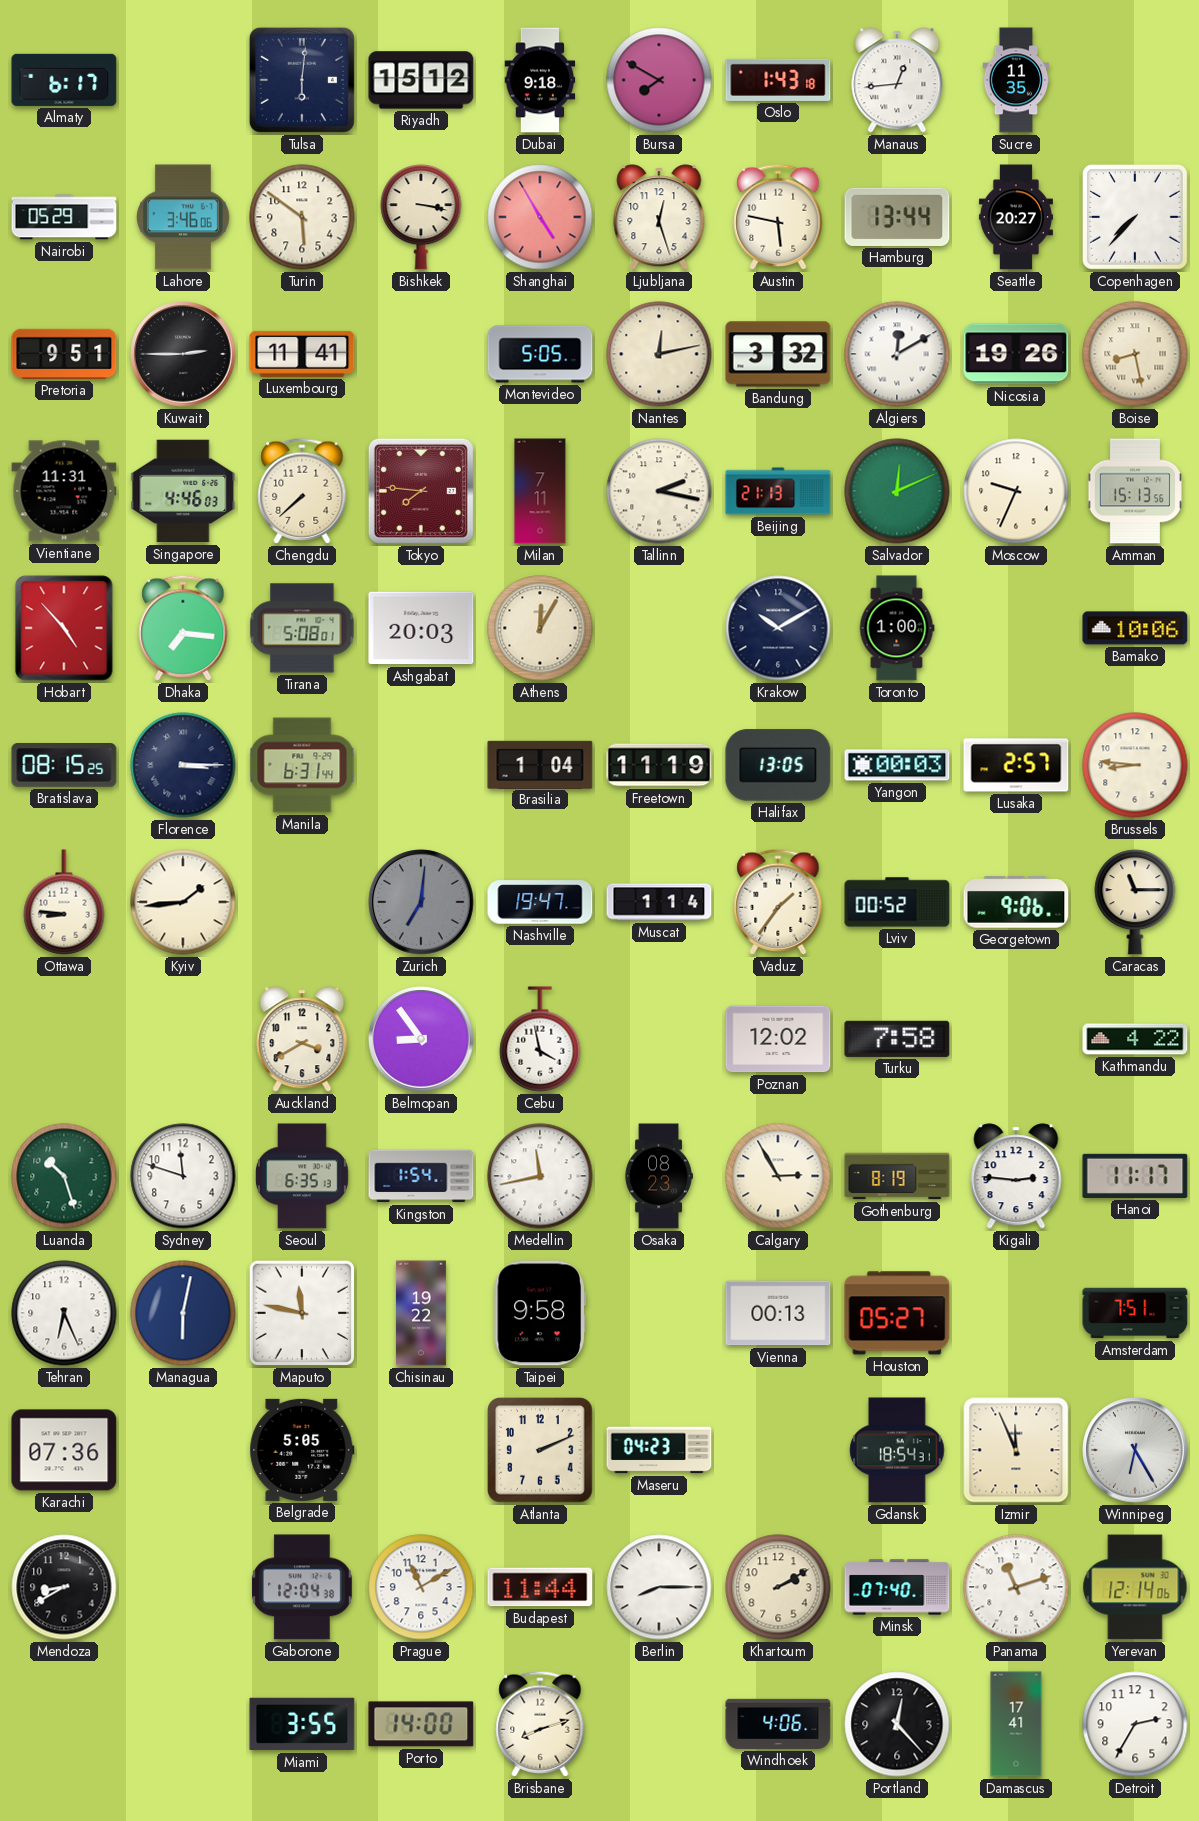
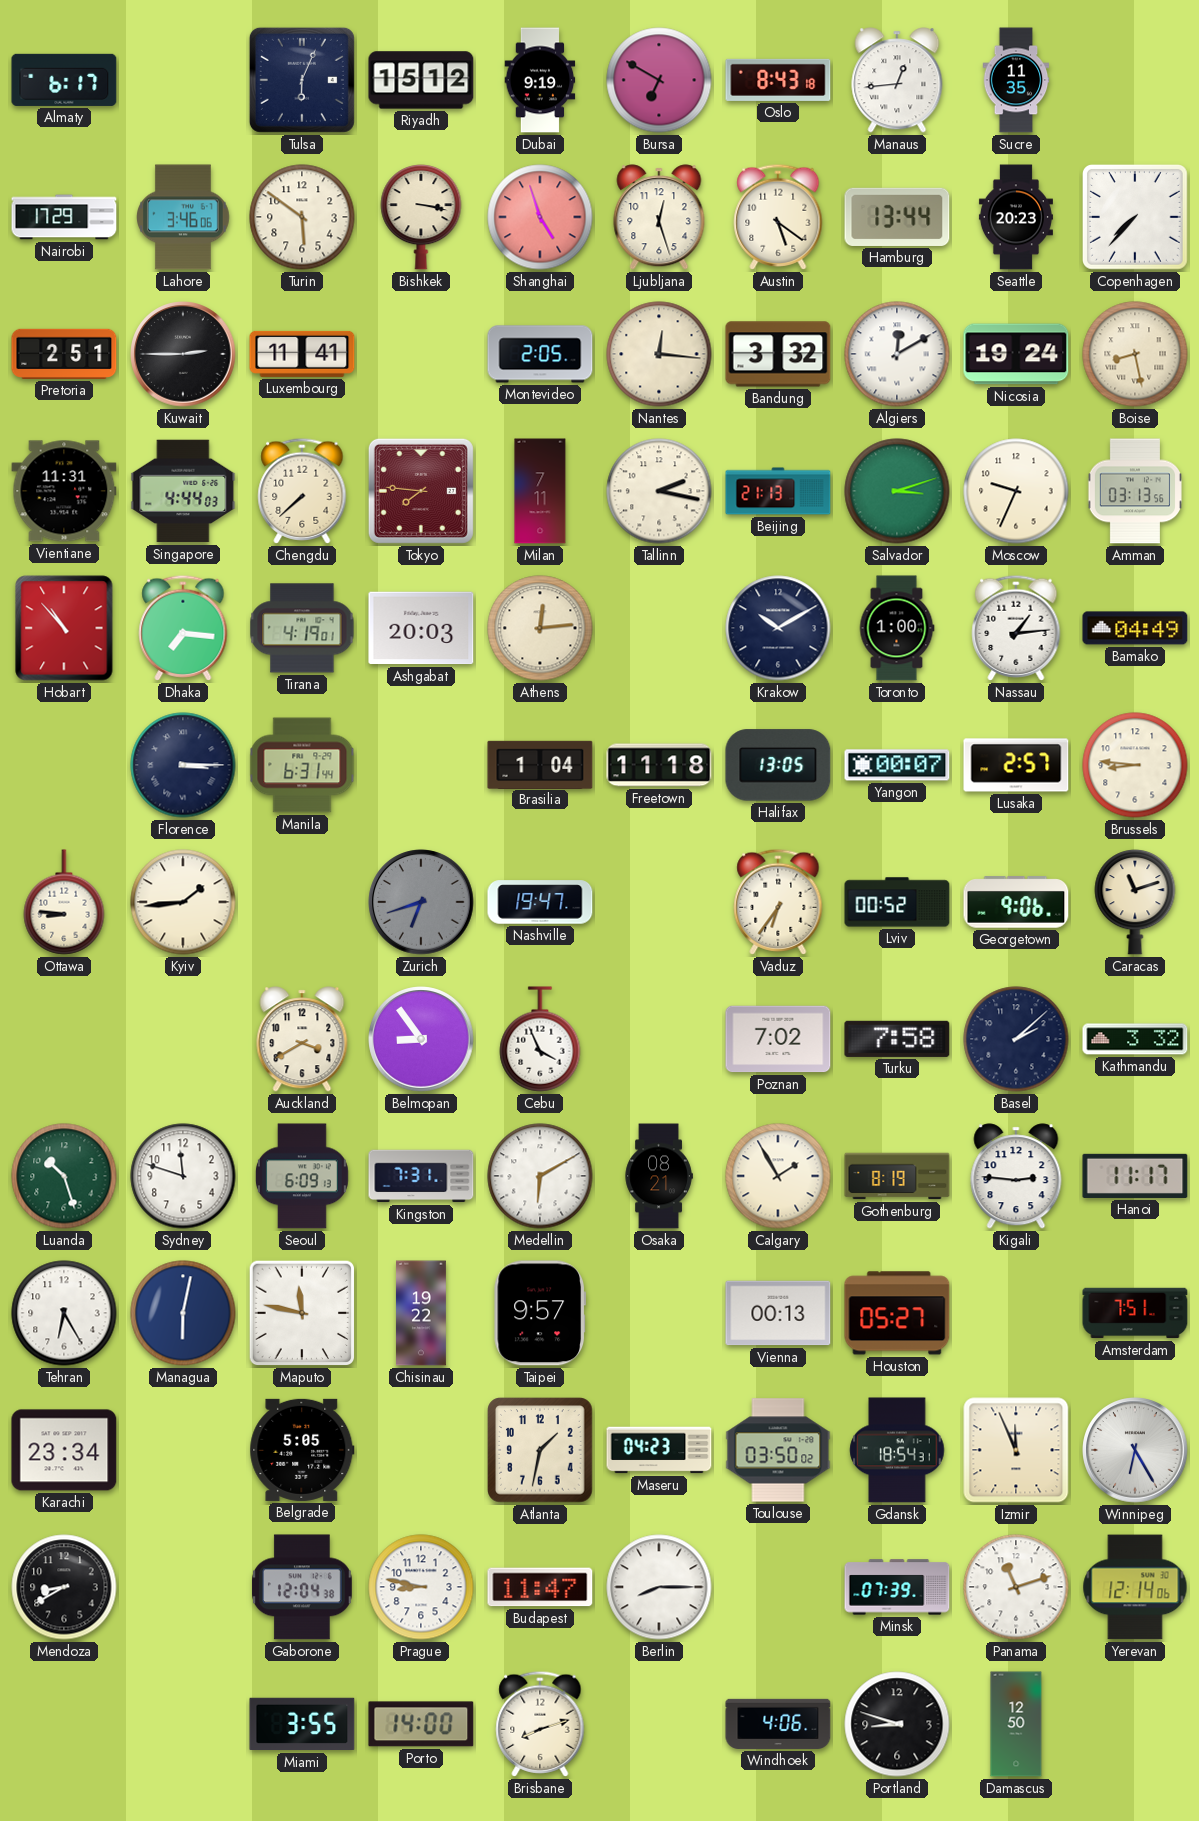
Tulsa: 6:01 -> 6:04 (302, 80)
Dubai: 9:18 -> 9:19 (540, 80)
Bursa: 7:50 -> 6:50 (659, 80)
Oslo: 1:43 -> 8:43 (778, 80)
Nairobi: 05:29 -> 17:29 (64, 217)
Shanghai: 4:55 -> 4:57 (540, 217)
Austin: 5:47 -> 5:21 (778, 217)
Seattle: 20:27 -> 20:23 (1016, 217)
Pretoria: 9:51 -> 2:51 (64, 354)
Montevideo: 5:05 -> 2:05 (540, 354)
Nantes: 12:13 -> 12:16 (659, 354)
Nicosia: 19:26 -> 19:24 (1016, 354)
Singapore: 4:46 -> 4:44 (183, 491)
Salvador: 12:11 -> 3:12 (897, 491)
Amman: 15:13 -> 03:13 (1135, 491)
Hobart: 4:53 -> 10:53 (64, 628)
Tirana: 5:08 -> 4:19 (302, 628)
Athens: 12:05 -> 12:14 (540, 628)
Nassau: none -> 1:14 (1016, 628)
Bamako: 10:06 -> 04:49 (1135, 628)
Bratislava: 08:15 -> none (64, 765)
Freetown: 11:19 -> 11:18 (659, 765)
Yangon: 00:03 -> 00:07 (897, 765)
Zurich: 7:01 -> 6:42 (421, 902)
Muscat: 1:14 -> none (659, 902)
Vaduz: 1:36 -> 6:36 (778, 902)
Caracas: 11:15 -> 11:12 (1135, 903)
Cebu: 3:58 -> 3:56 (540, 1039)
Poznan: 12:02 -> 7:02 (778, 1039)
Basel: none -> 2:08 (1016, 1039)
Kathmandu: 4:22 -> 3:32 (1135, 1039)
Seoul: 6:35 -> 6:09 (302, 1176)
Kingston: 1:54 -> 7:31 (421, 1176)
Medellin: 11:43 -> 6:10 (540, 1176)
Osaka: 08:23 -> 08:21 (659, 1176)
Calgary: 2:55 -> 1:55 (778, 1176)
Tehran: 6:26 -> 6:25 (64, 1313)
Taipei: 9:58 -> 9:57 (539, 1313)
Karachi: 07:36 -> 23:34 (64, 1450)
Atlanta: 2:11 -> 1:32 (540, 1450)
Toulouse: none -> 03:50 (778, 1450)
Prague: 11:10 -> 8:47 (421, 1587)
Budapest: 11:44 -> 11:47 (540, 1587)
Khartoum: 2:10 -> none (778, 1587)
Minsk: 07:40 -> 07:39 (897, 1587)
Portland: 12:23 -> 8:48 (897, 1724)
Damascus: 17:41 -> 12:50 (1016, 1724)
Detroit: 2:35 -> none (1135, 1724)
